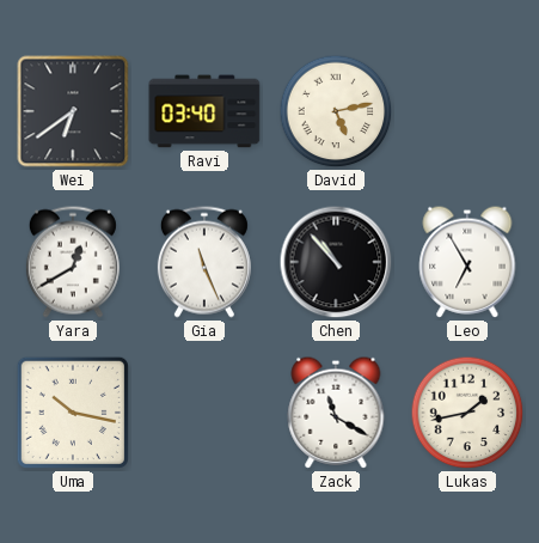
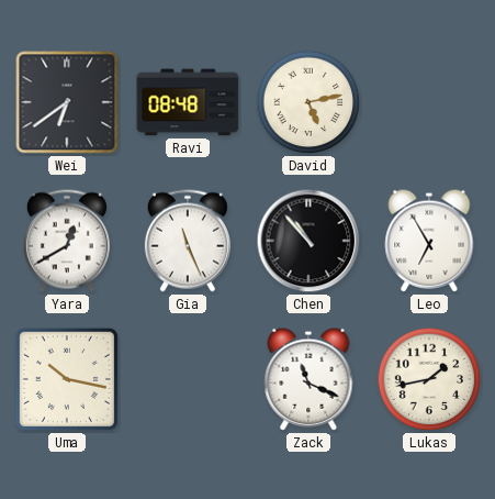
Ravi: 03:40 -> 08:48 (188, 102)
Zack: 11:20 -> 11:19 (308, 379)
